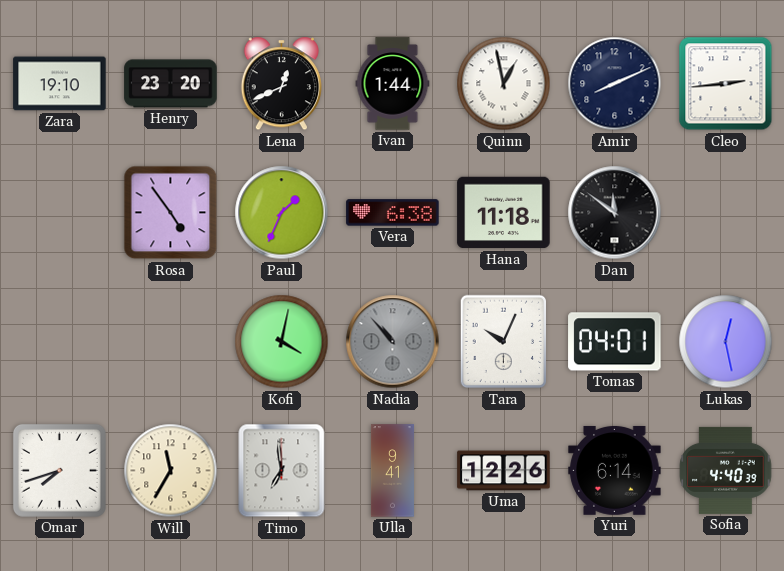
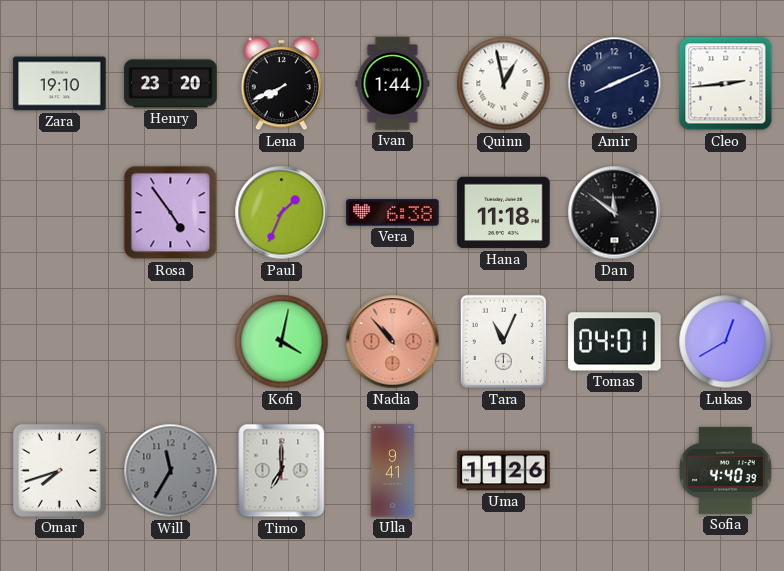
Lena: 12:41 -> 7:41 (281, 84)
Nadia dial: grey -> salmon (393, 342)
Tara: 10:04 -> 11:04 (504, 342)
Lukas: 12:28 -> 12:40 (726, 342)
Will dial: cream -> grey (171, 471)
Timo: 6:59 -> 7:00 (282, 471)
Uma: 12:26 -> 11:26 (504, 471)
Yuri: 6:14 -> none (615, 470)
